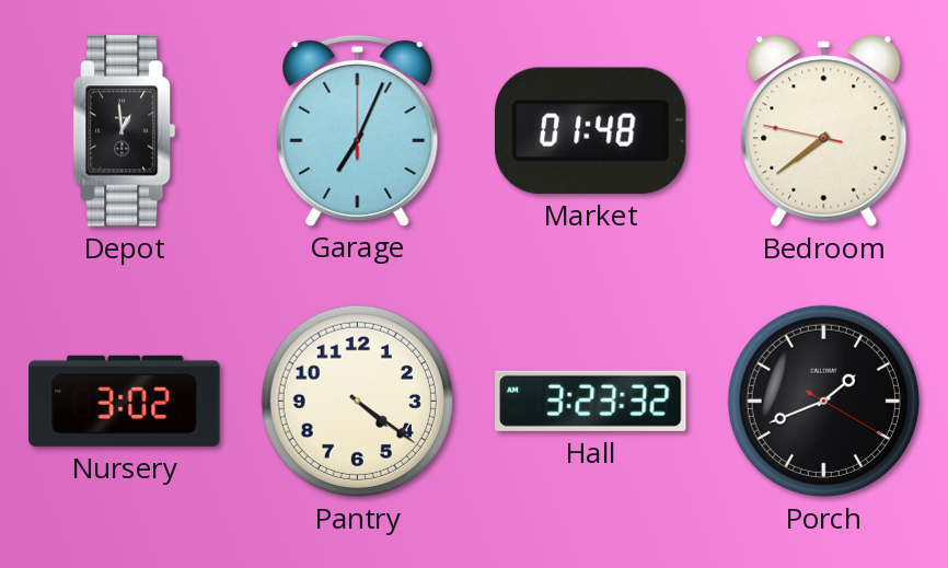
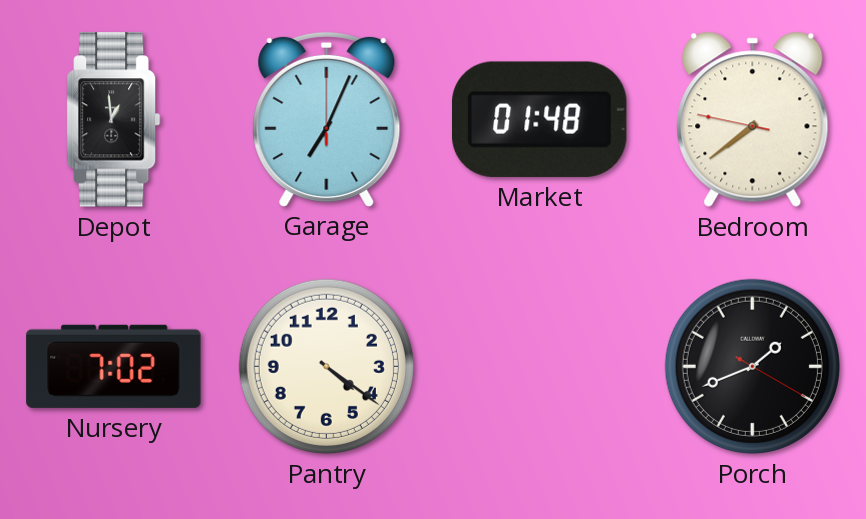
Nursery: 3:02 -> 7:02 (114, 366)
Hall: 3:23 -> none (591, 401)
